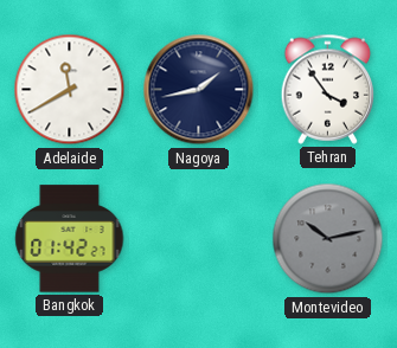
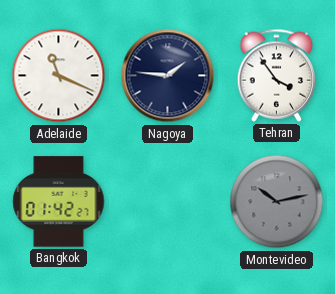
Adelaide: 11:40 -> 11:19 (59, 76)
Nagoya: 1:43 -> 1:46 (168, 76)
